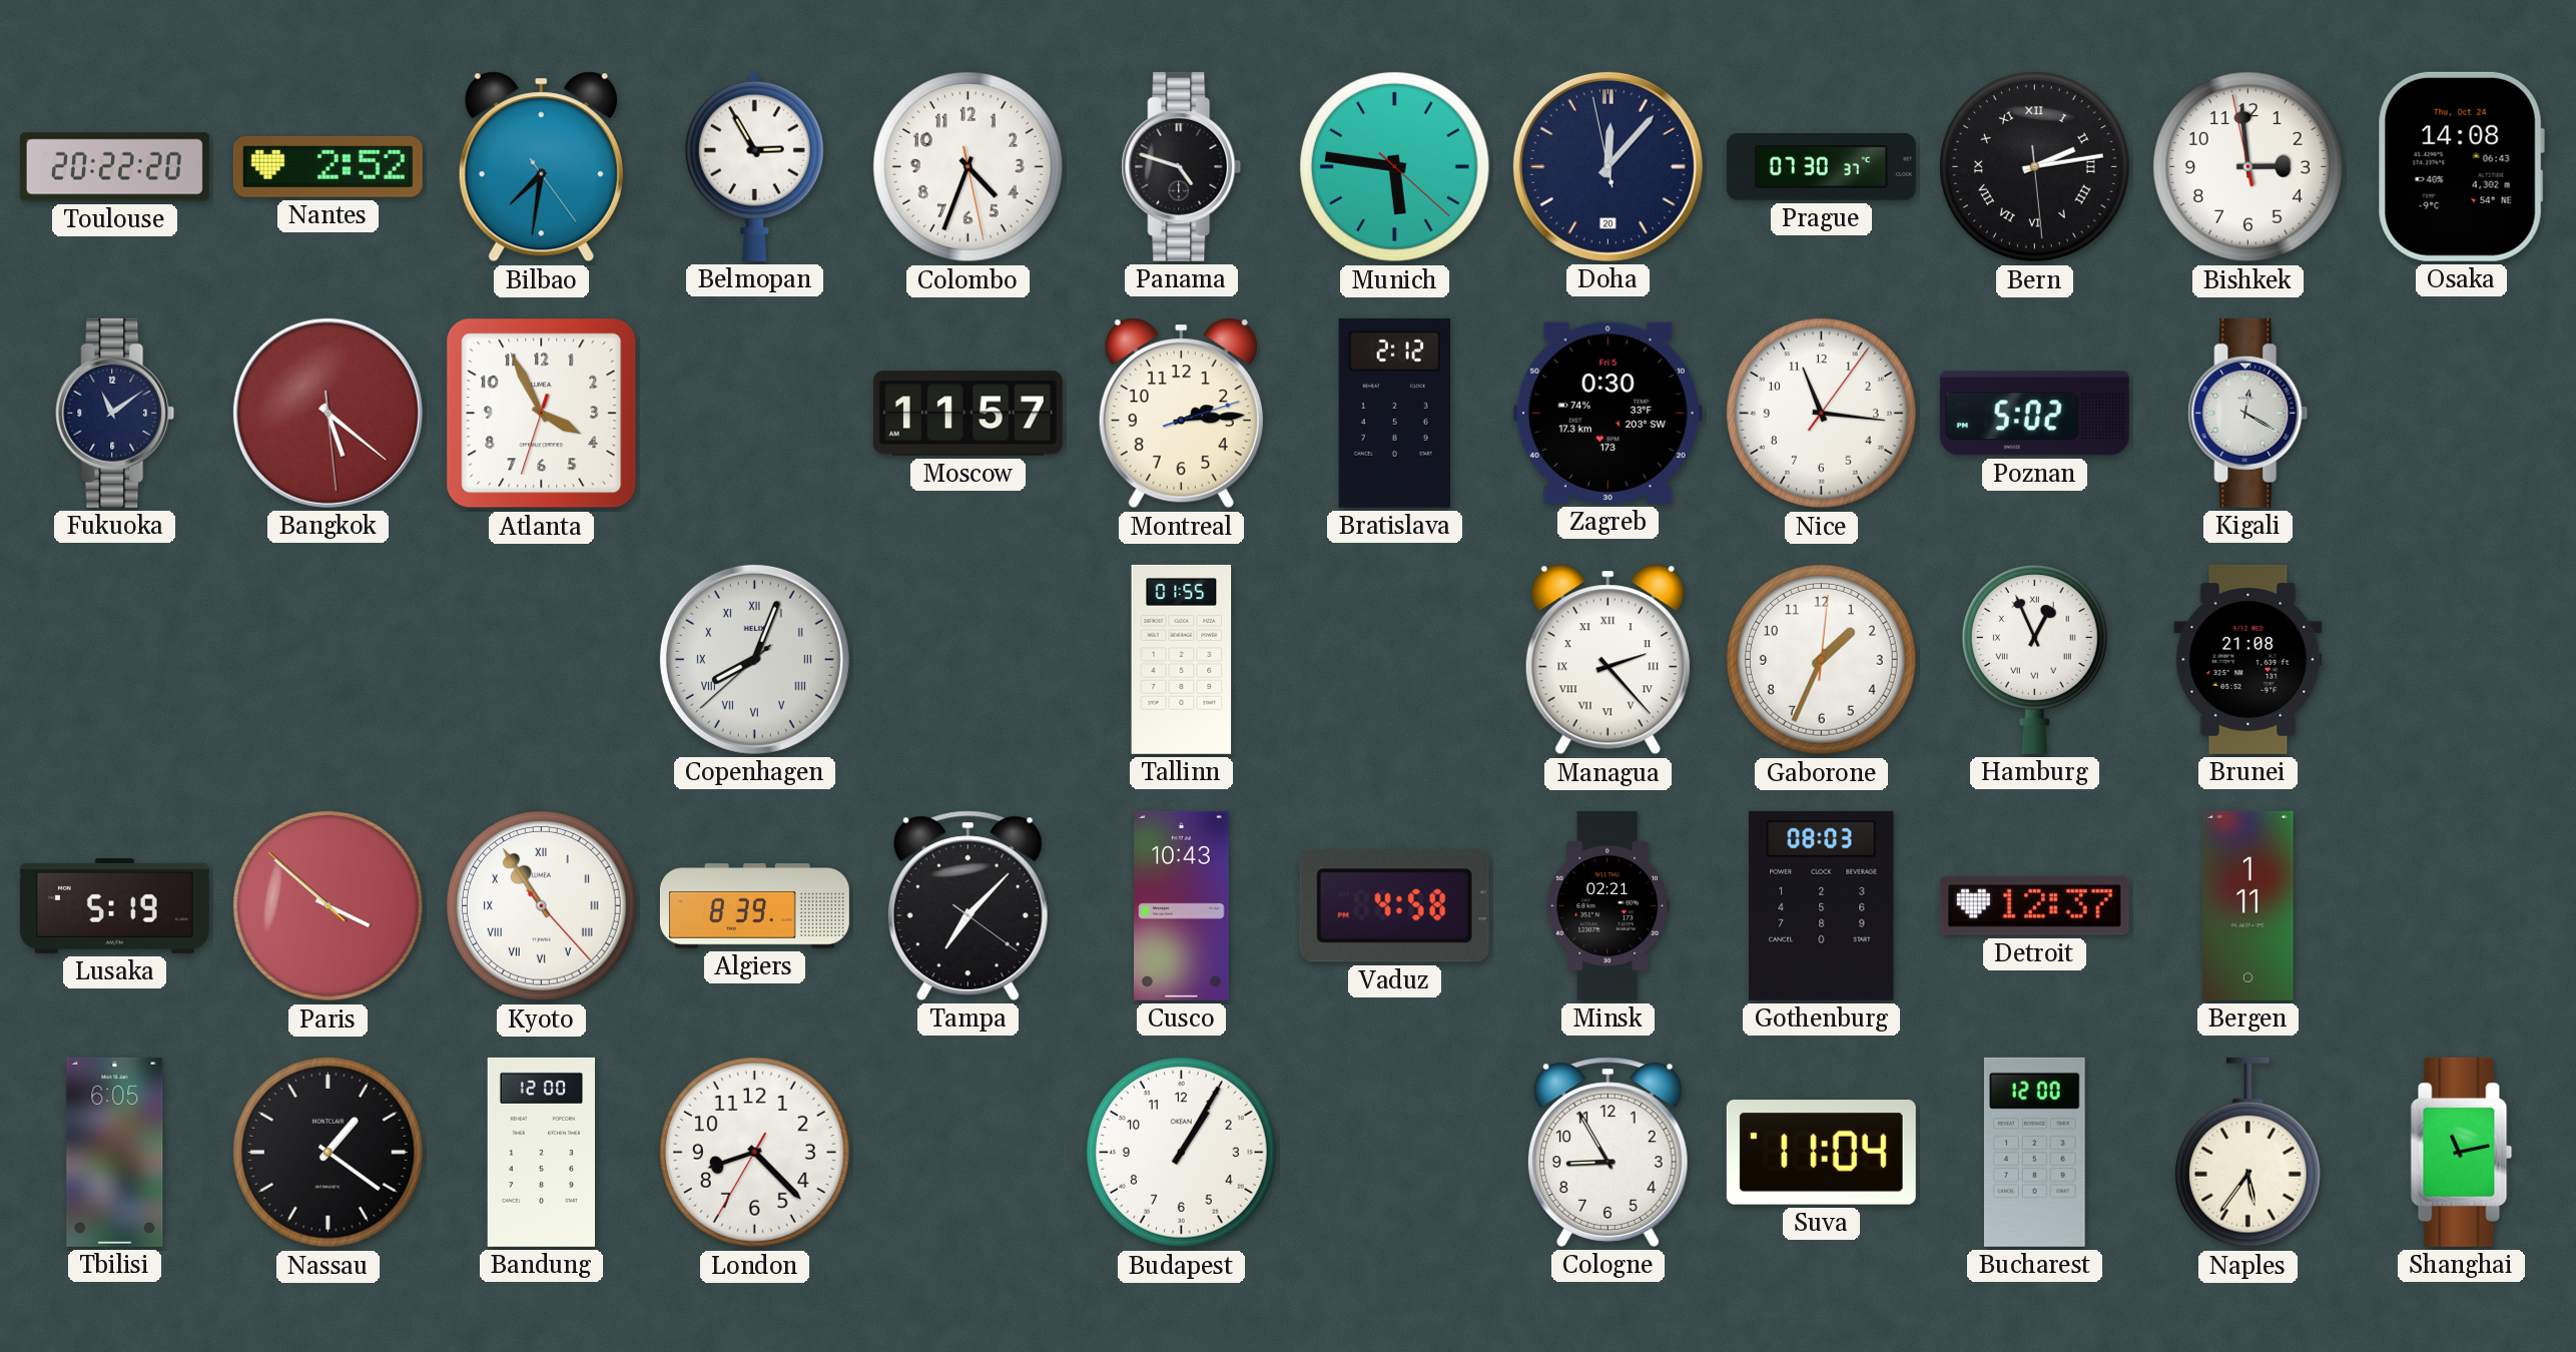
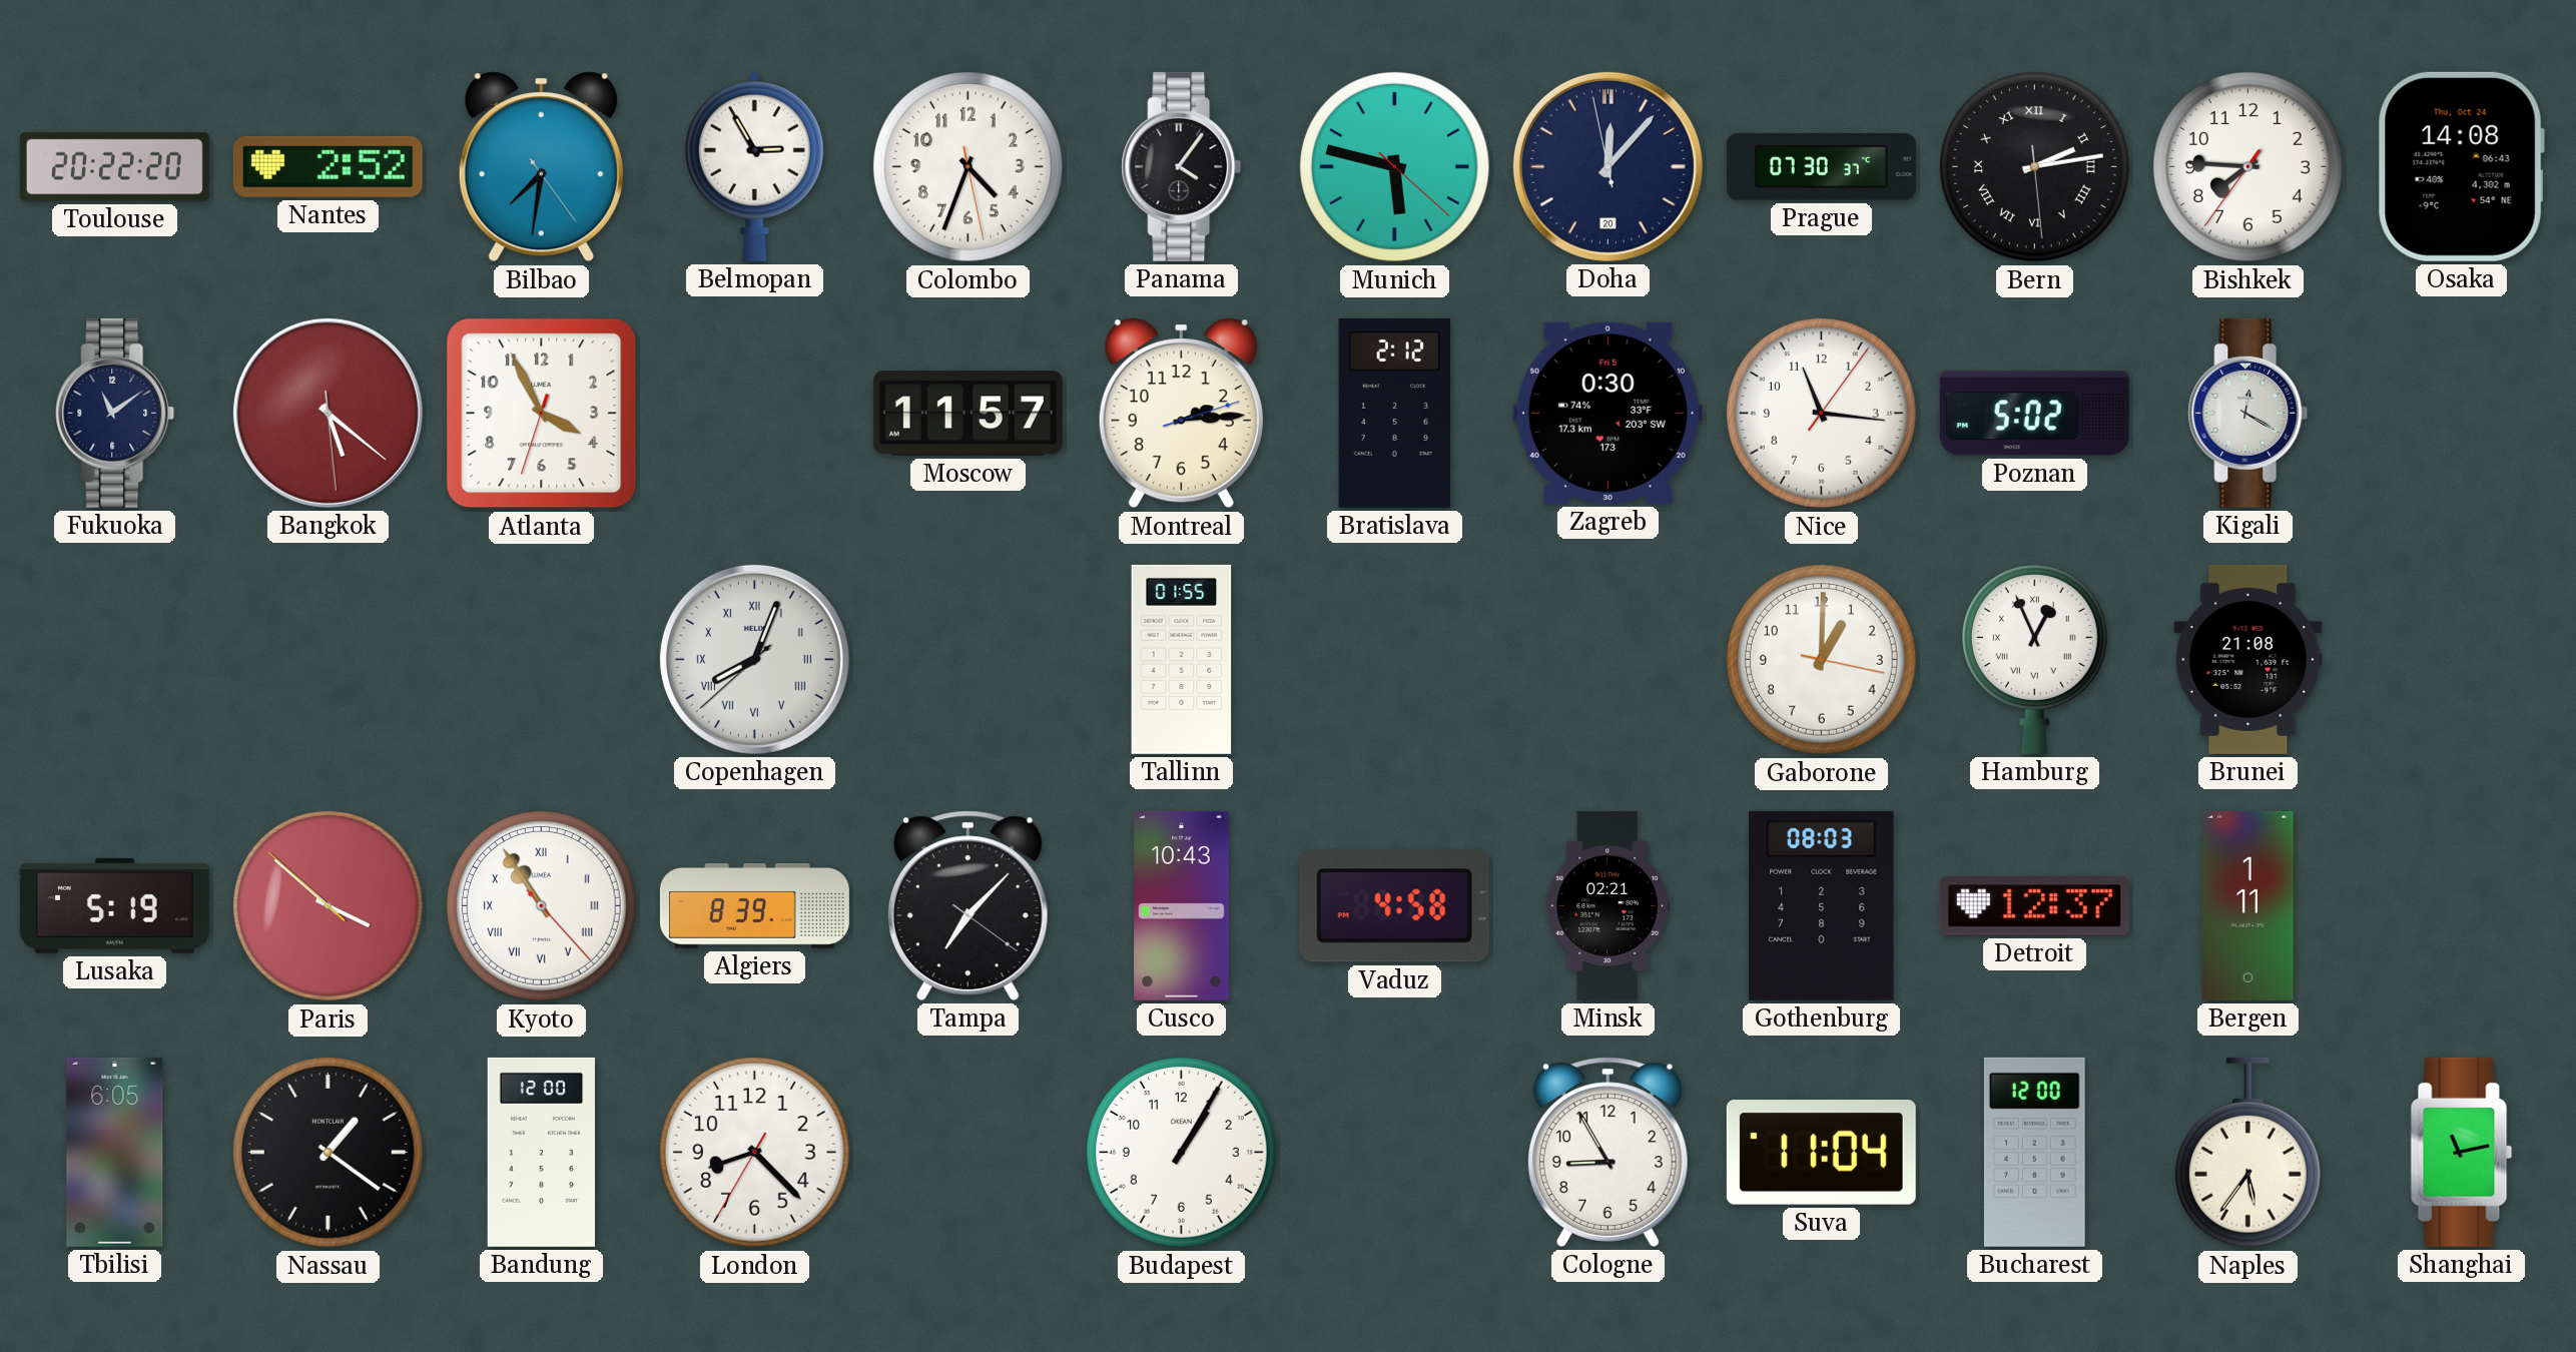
Panama: 4:48 -> 4:06 (1182, 166)
Munich: 5:46 -> 5:47 (1395, 167)
Bishkek: 2:58 -> 7:45 (2248, 167)
Managua: 2:23 -> none (1607, 660)
Gaborone: 1:34 -> 1:00 (1822, 660)
